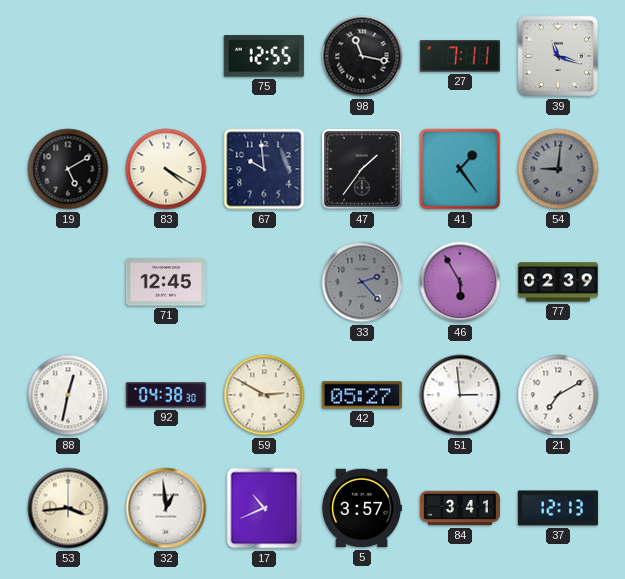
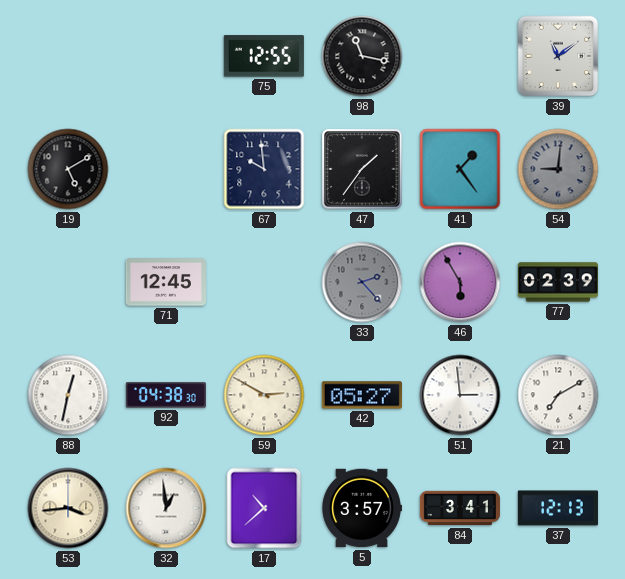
27: 7:11 -> none (460, 56)
39: 11:18 -> 11:09 (558, 56)
83: 4:20 -> none (166, 169)
17: 10:41 -> 10:38 (264, 508)
